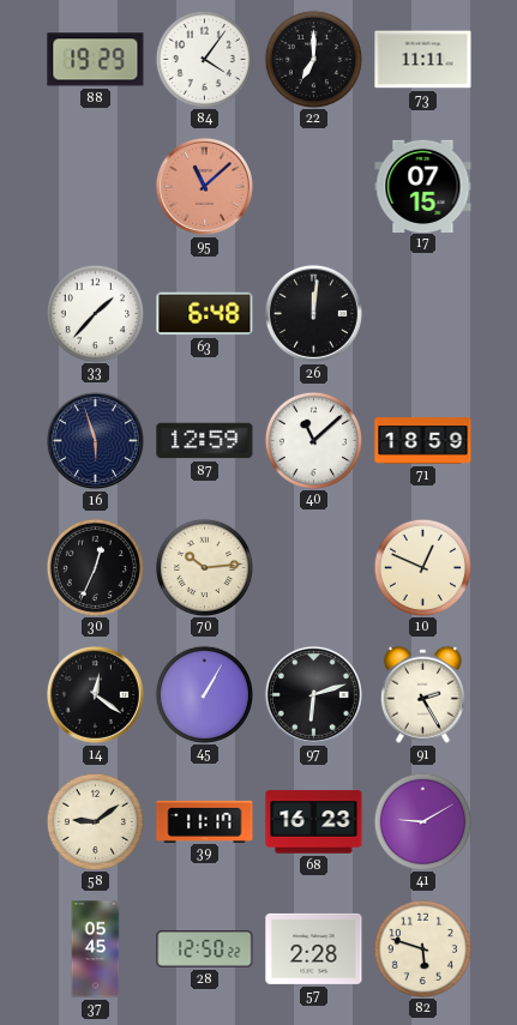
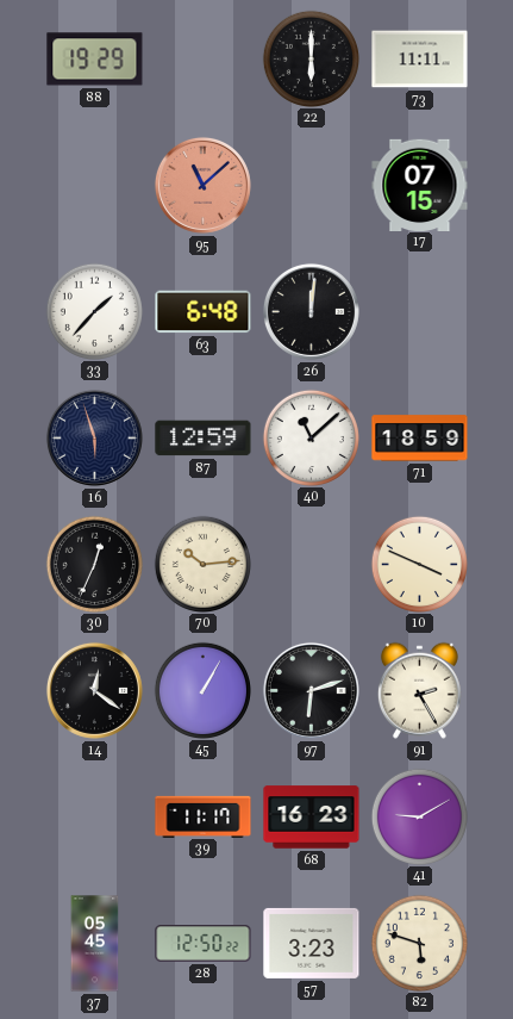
84: 4:06 -> none (204, 59)
22: 7:00 -> 6:00 (311, 58)
10: 12:49 -> 3:49 (419, 564)
58: 9:09 -> none (95, 821)
57: 2:28 -> 3:23 (312, 943)
